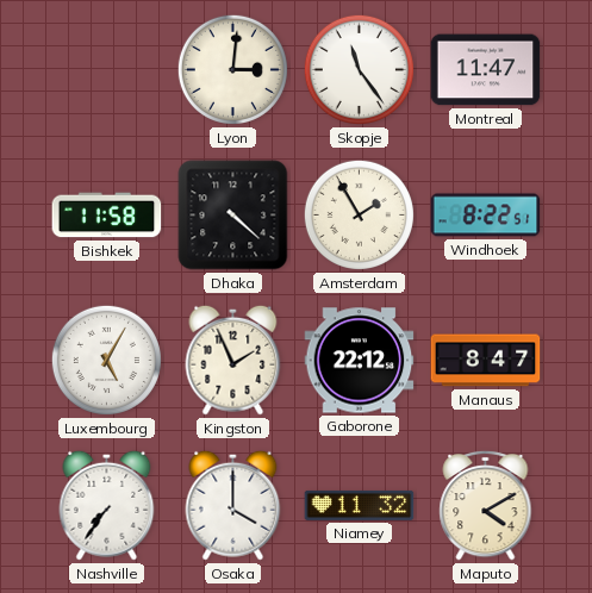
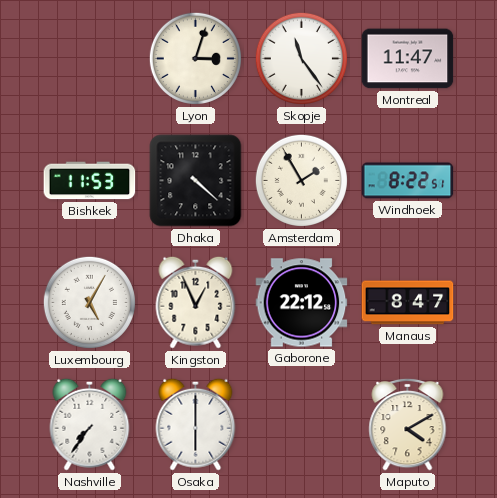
Lyon: 3:01 -> 3:03 (195, 58)
Bishkek: 11:58 -> 11:53 (90, 181)
Kingston: 1:56 -> 12:56 (196, 302)
Osaka: 4:00 -> 6:00 (196, 424)
Niamey: 11:32 -> none (360, 505)
